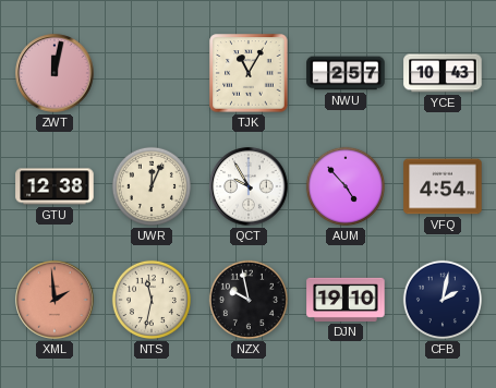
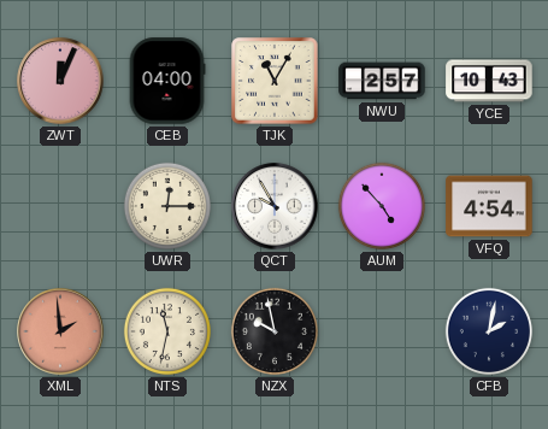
ZWT: 12:02 -> 12:04 (60, 81)
CEB: none -> 04:00 (167, 81)
GTU: 12:38 -> none (55, 186)
UWR: 12:04 -> 12:15 (167, 206)
DJN: 19:10 -> none (346, 300)
